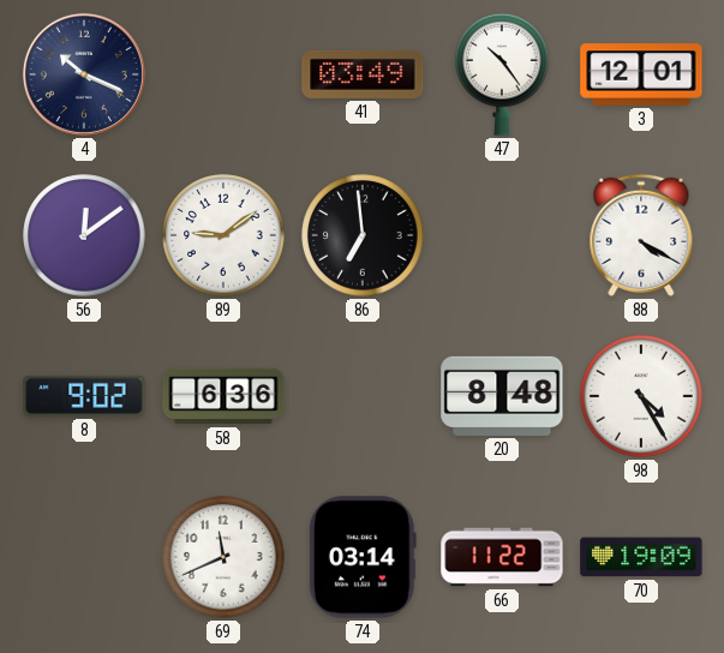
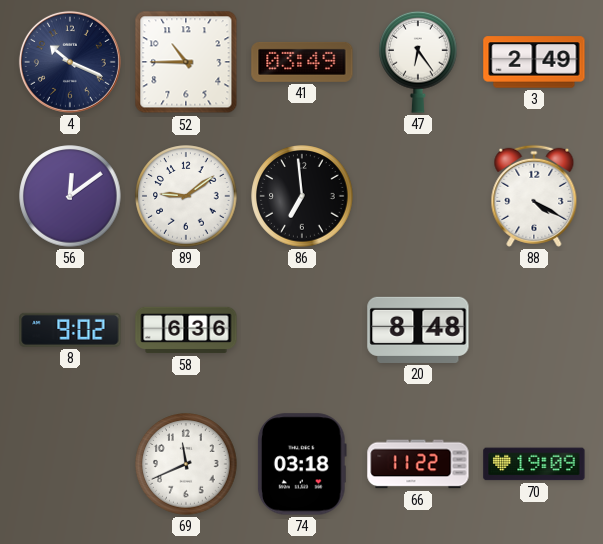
52: none -> 10:45 (186, 62)
47: 10:24 -> 6:24 (418, 62)
3: 12:01 -> 2:49 (534, 62)
98: 4:25 -> none (641, 396)
74: 03:14 -> 03:18 (302, 464)
